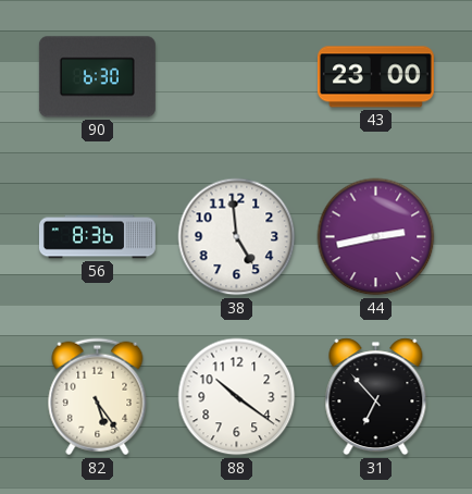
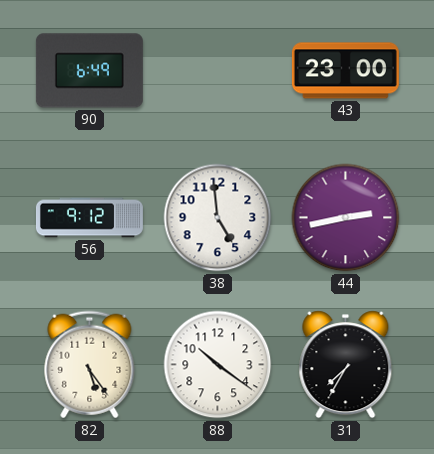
90: 6:30 -> 6:49 (89, 71)
56: 8:36 -> 9:12 (89, 218)
31: 6:53 -> 7:35 (346, 365)
